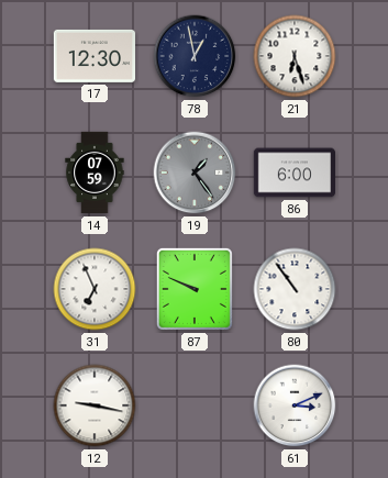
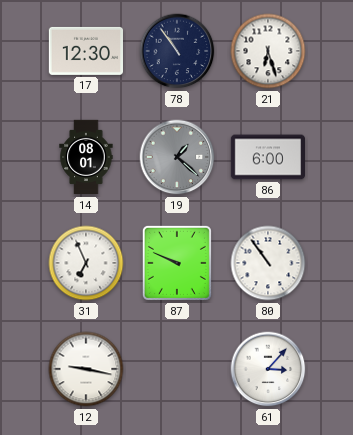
78: 12:58 -> 10:54 (177, 51)
14: 07:59 -> 08:01 (86, 157)
19: 1:24 -> 1:22 (177, 157)
61: 3:11 -> 3:07 (268, 369)
